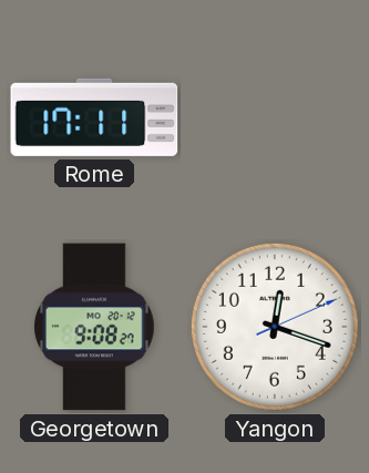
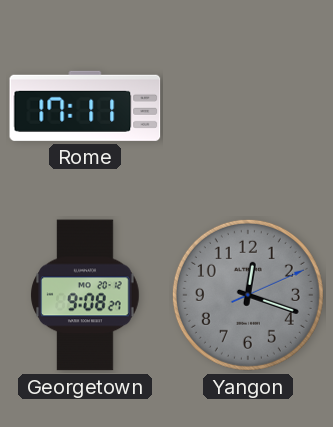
Yangon dial: white -> grey (248, 295)
